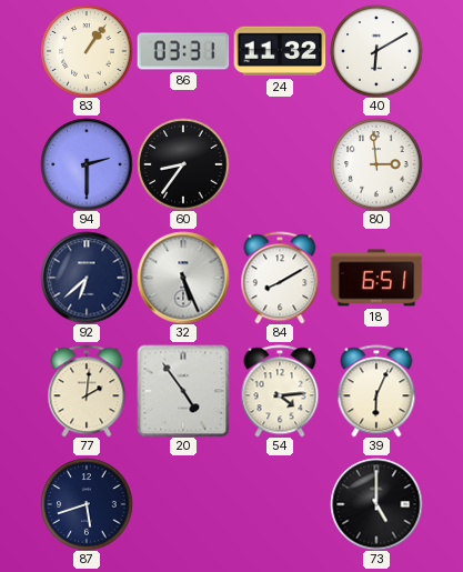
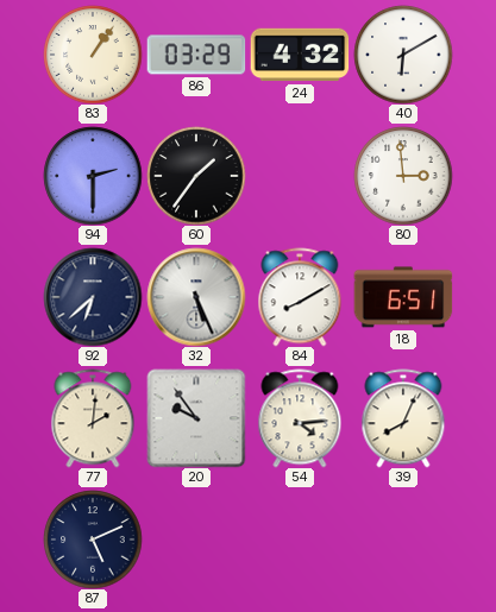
86: 03:31 -> 03:29 (196, 55)
24: 11:32 -> 4:32 (300, 55)
60: 8:36 -> 1:36 (196, 176)
20: 4:54 -> 9:54 (196, 418)
39: 6:04 -> 8:04 (403, 418)
87: 5:42 -> 5:11 (93, 540)
73: 5:00 -> none (376, 504)
